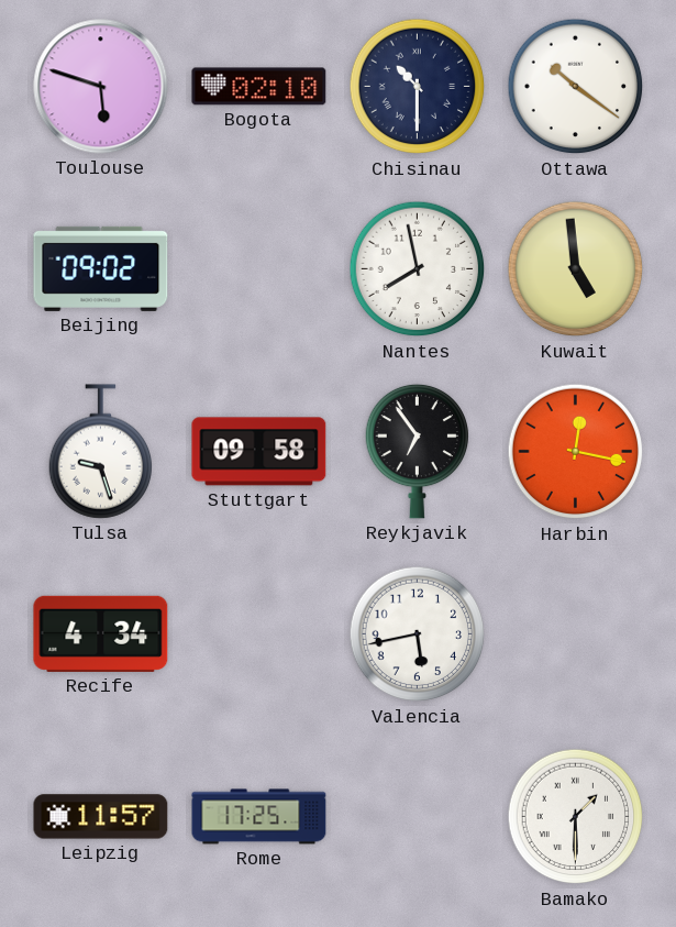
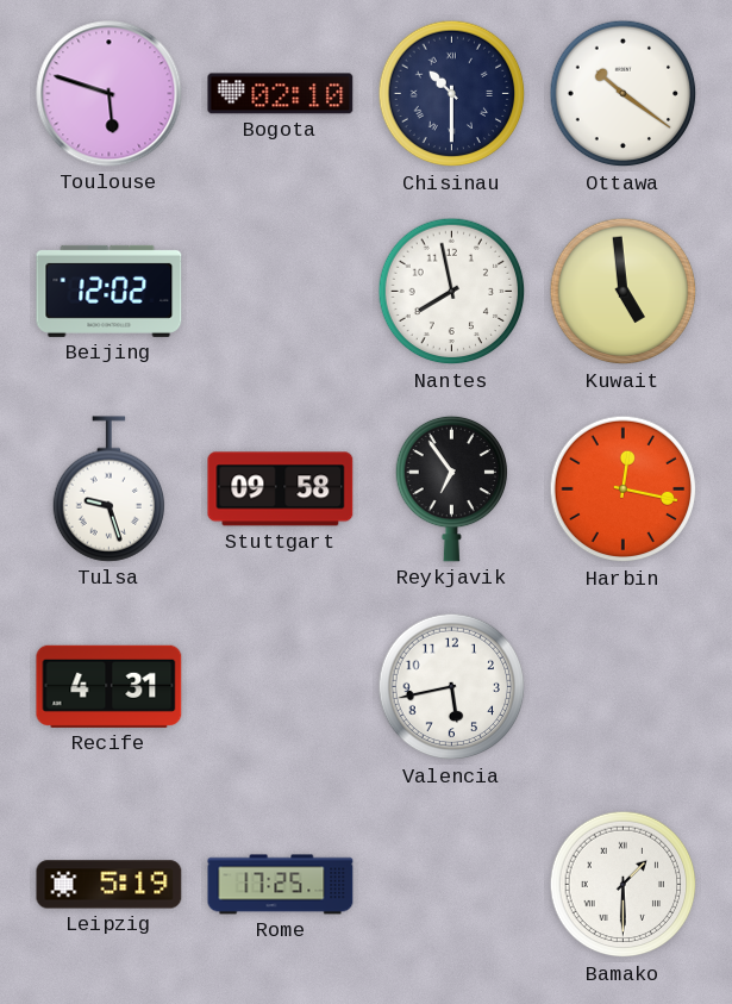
Beijing: 09:02 -> 12:02 (110, 291)
Recife: 4:34 -> 4:31 (110, 686)
Leipzig: 11:57 -> 5:19 (110, 885)
